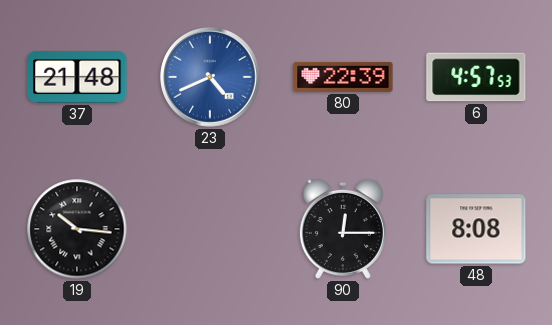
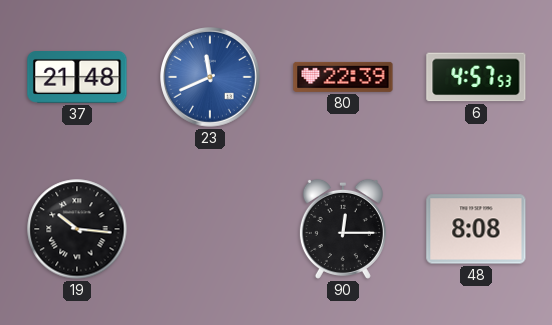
23: 4:41 -> 11:41 (210, 77)
